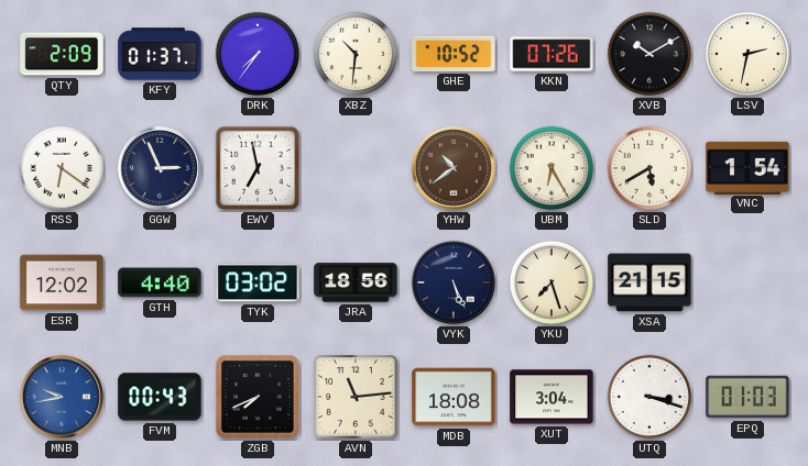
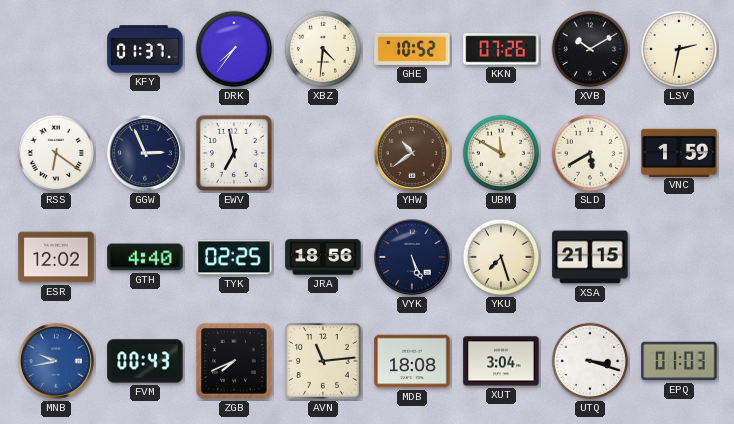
QTY: 2:09 -> none (62, 54)
XBZ: 10:31 -> 4:31 (323, 49)
UBM: 6:25 -> 11:50 (501, 153)
VNC: 1:54 -> 1:59 (679, 152)
TYK: 03:02 -> 02:25 (234, 257)
